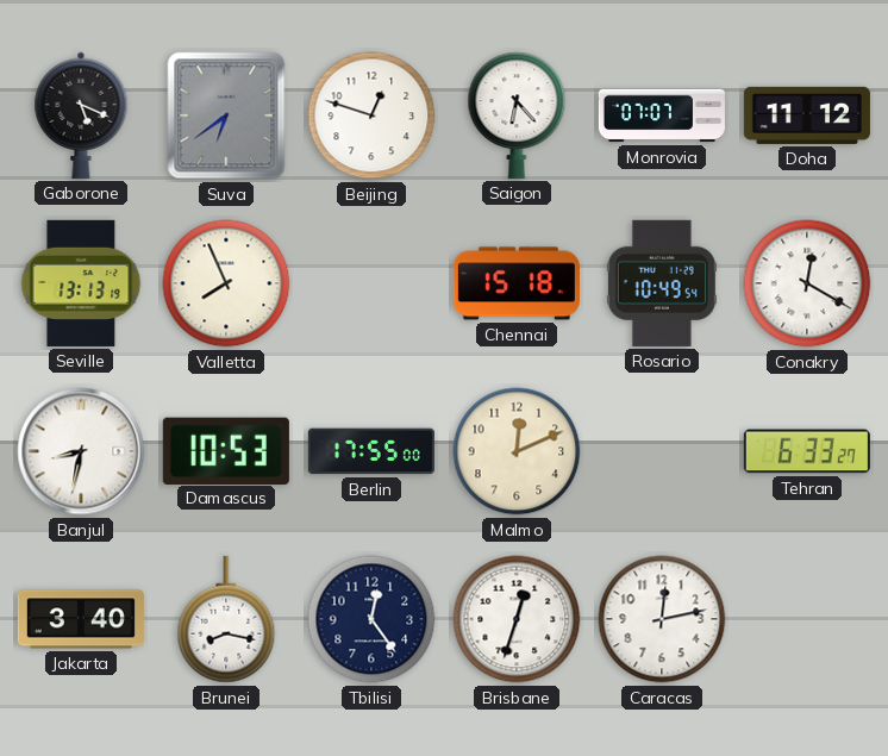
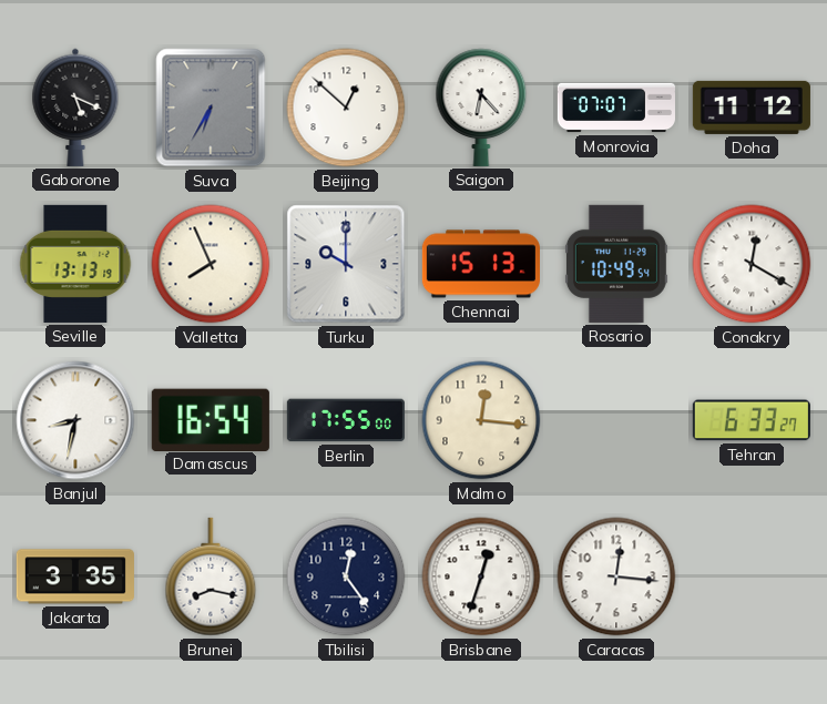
Suva: 6:39 -> 6:35 (211, 108)
Beijing: 12:48 -> 12:52 (346, 108)
Turku: none -> 10:00 (346, 264)
Chennai: 15:18 -> 15:13 (481, 264)
Damascus: 10:53 -> 16:54 (211, 419)
Malmo: 12:11 -> 12:16 (481, 420)
Jakarta: 3:40 -> 3:35 (75, 577)
Caracas: 12:13 -> 12:16 (616, 577)
